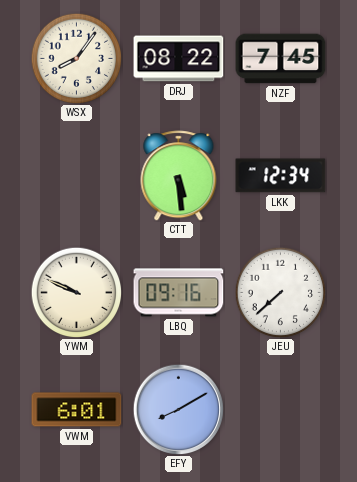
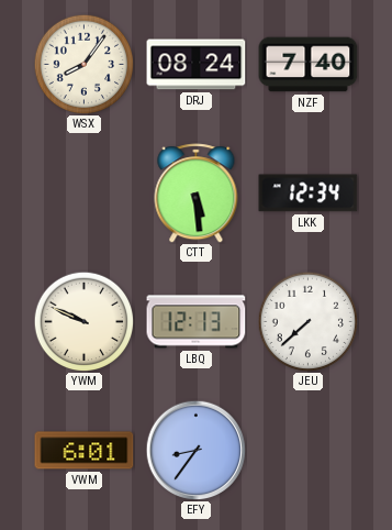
DRJ: 08:22 -> 08:24 (197, 65)
NZF: 7:45 -> 7:40 (309, 65)
LBQ: 09:16 -> 12:13 (197, 322)
EFY: 8:10 -> 8:36 (195, 450)
